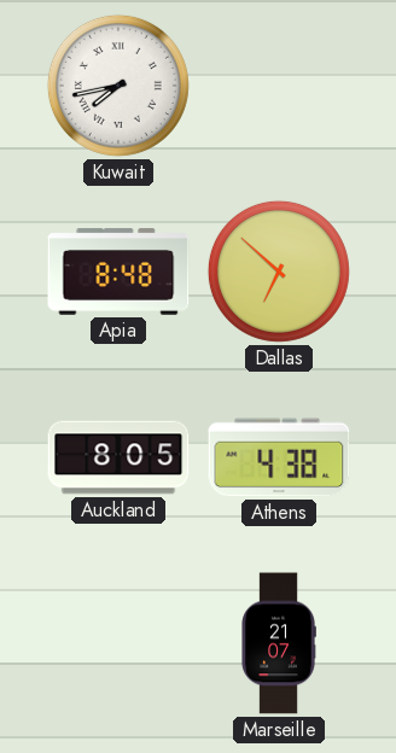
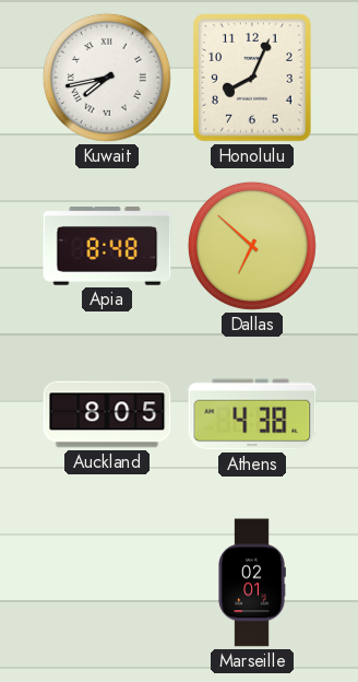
Honolulu: none -> 8:04 (253, 79)
Marseille: 21:07 -> 02:01 (252, 583)
